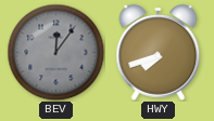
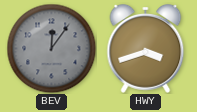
HWY: 7:42 -> 3:42 (146, 48)
